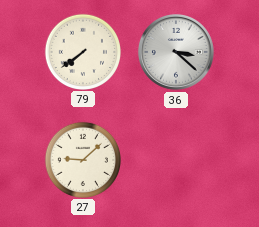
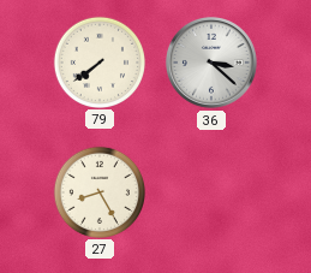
27: 9:08 -> 8:25 (98, 191)
